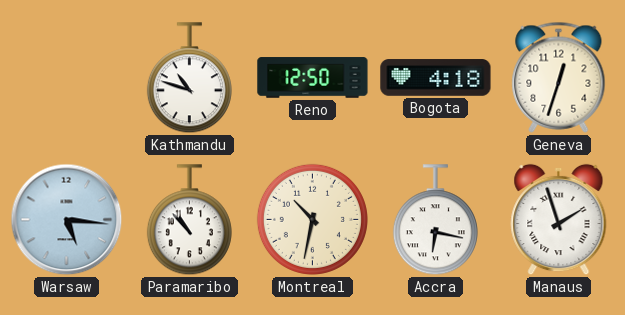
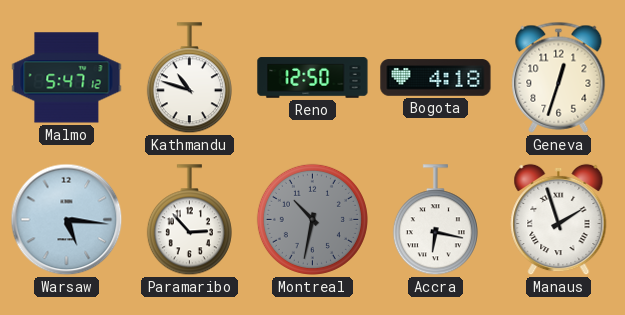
Malmo: none -> 5:47 (67, 78)
Paramaribo: 10:53 -> 2:53 (189, 220)
Montreal dial: cream -> grey (312, 219)
